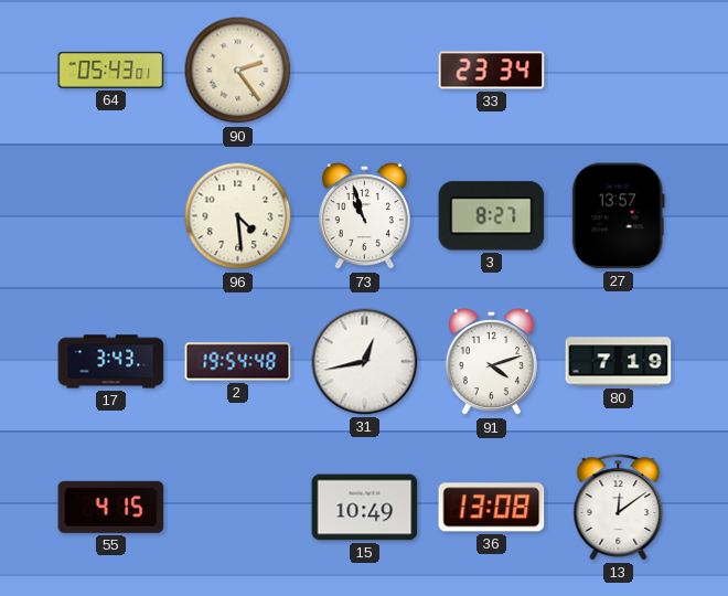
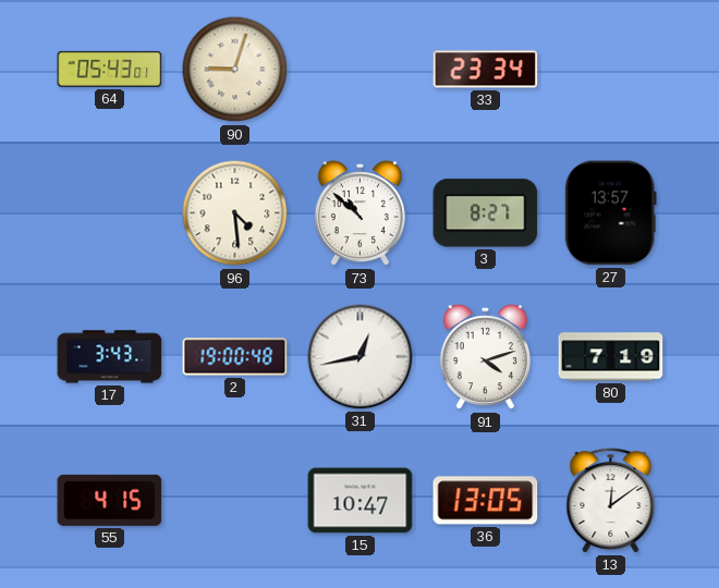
90: 2:24 -> 9:03 (235, 70)
73: 10:57 -> 10:52 (359, 213)
2: 19:54 -> 19:00 (235, 357)
15: 10:49 -> 10:47 (361, 501)
36: 13:08 -> 13:05 (486, 501)
